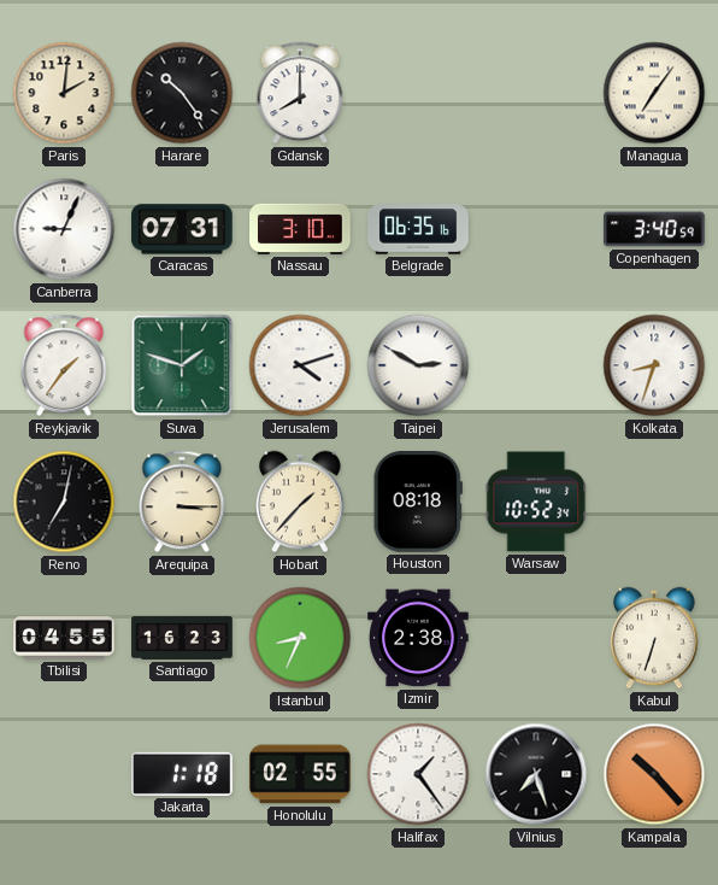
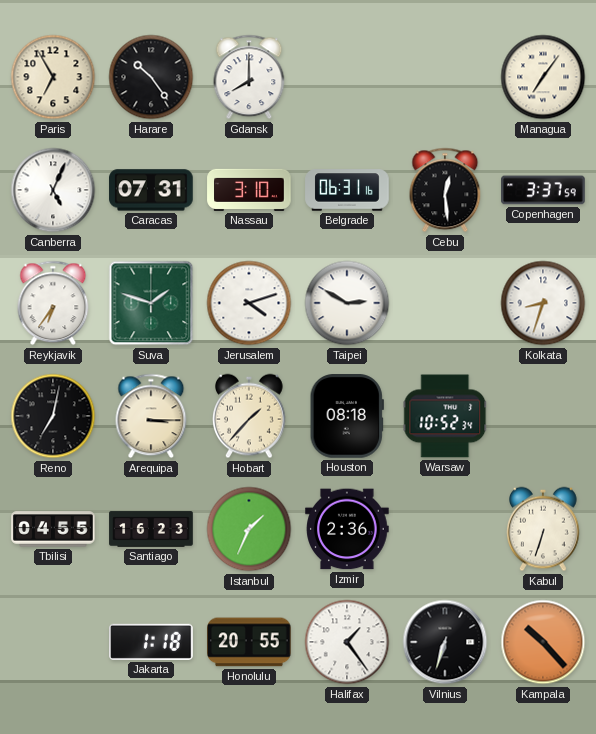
Paris: 2:01 -> 6:55 (53, 77)
Canberra: 9:04 -> 5:04 (53, 190)
Belgrade: 06:35 -> 06:31 (347, 190)
Cebu: none -> 12:29 (445, 190)
Copenhagen: 3:40 -> 3:37 (543, 190)
Reykjavik: 1:36 -> 6:36 (53, 303)
Istanbul: 8:34 -> 1:34 (249, 529)
Izmir: 2:38 -> 2:36 (347, 529)
Honolulu: 02:55 -> 20:55 (249, 642)
Vilnius: 7:27 -> 6:33 (445, 642)
